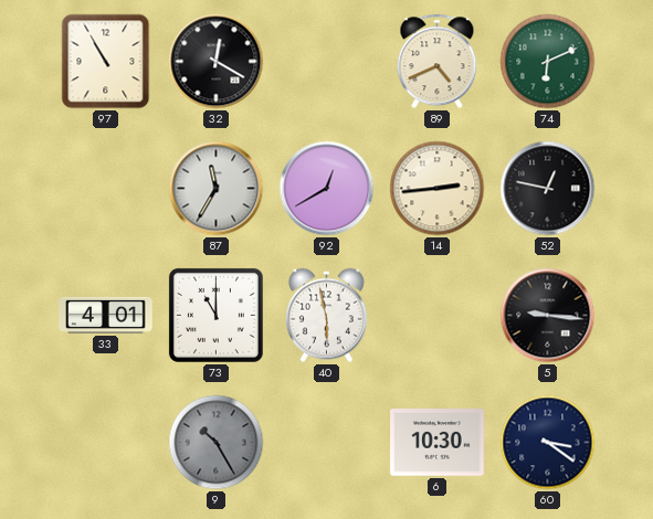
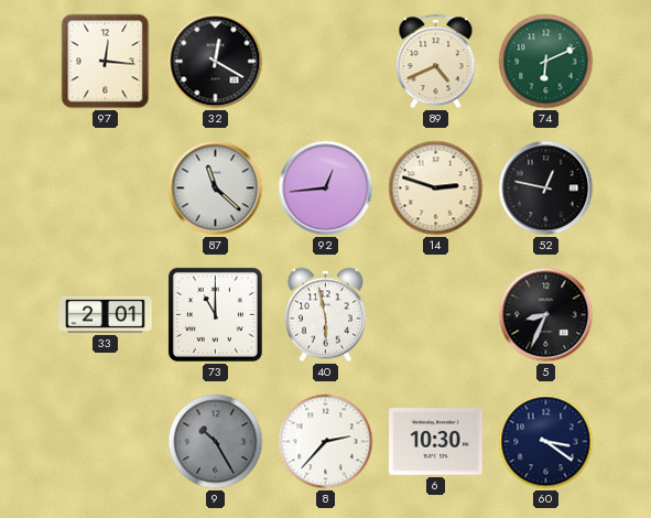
97: 10:55 -> 12:16 (106, 62)
87: 11:35 -> 11:22 (216, 188)
92: 12:40 -> 12:44 (326, 188)
14: 2:44 -> 2:48 (436, 188)
33: 4:01 -> 2:01 (106, 314)
5: 9:16 -> 8:34 (546, 315)
8: none -> 2:37 (326, 442)
